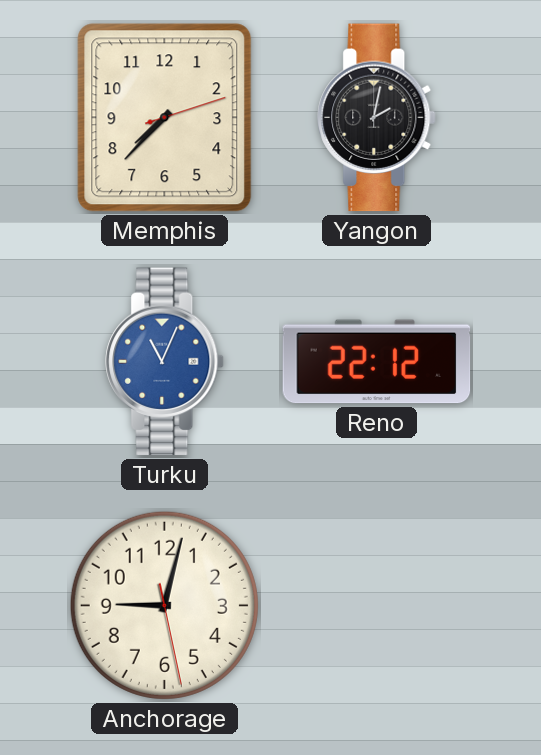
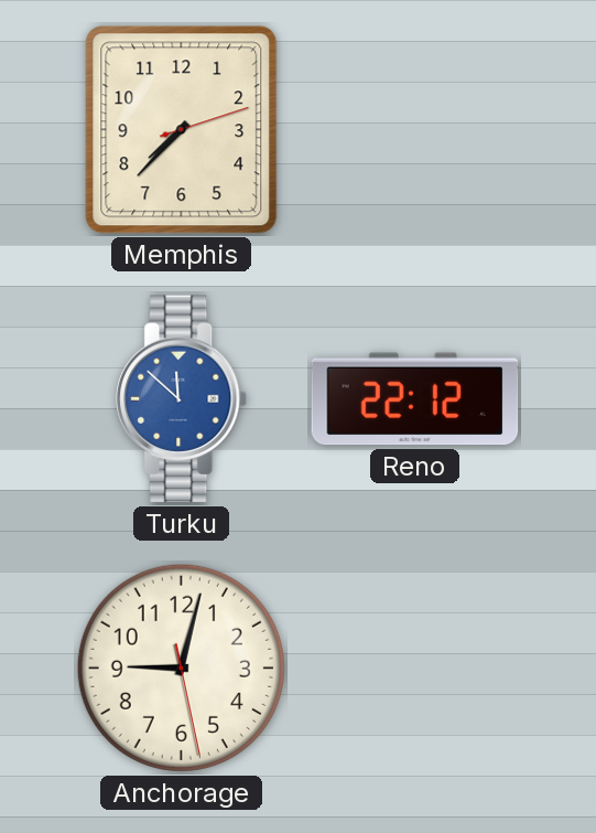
Yangon: 2:02 -> none (377, 118)
Turku: 11:04 -> 11:52 (182, 399)
